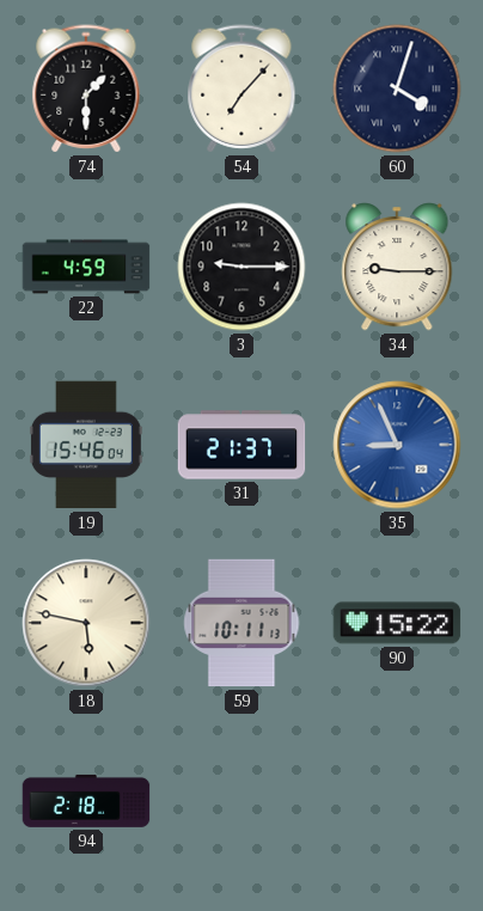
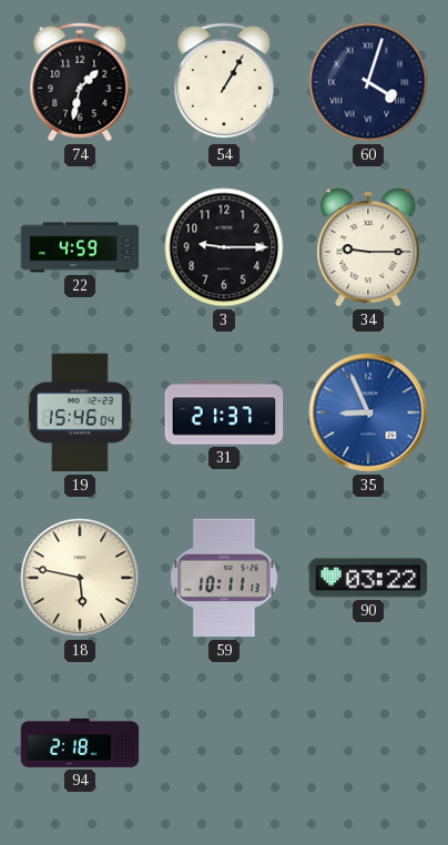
74: 1:30 -> 1:32 (80, 82)
54: 7:07 -> 1:05 (224, 82)
90: 15:22 -> 03:22 (368, 578)
